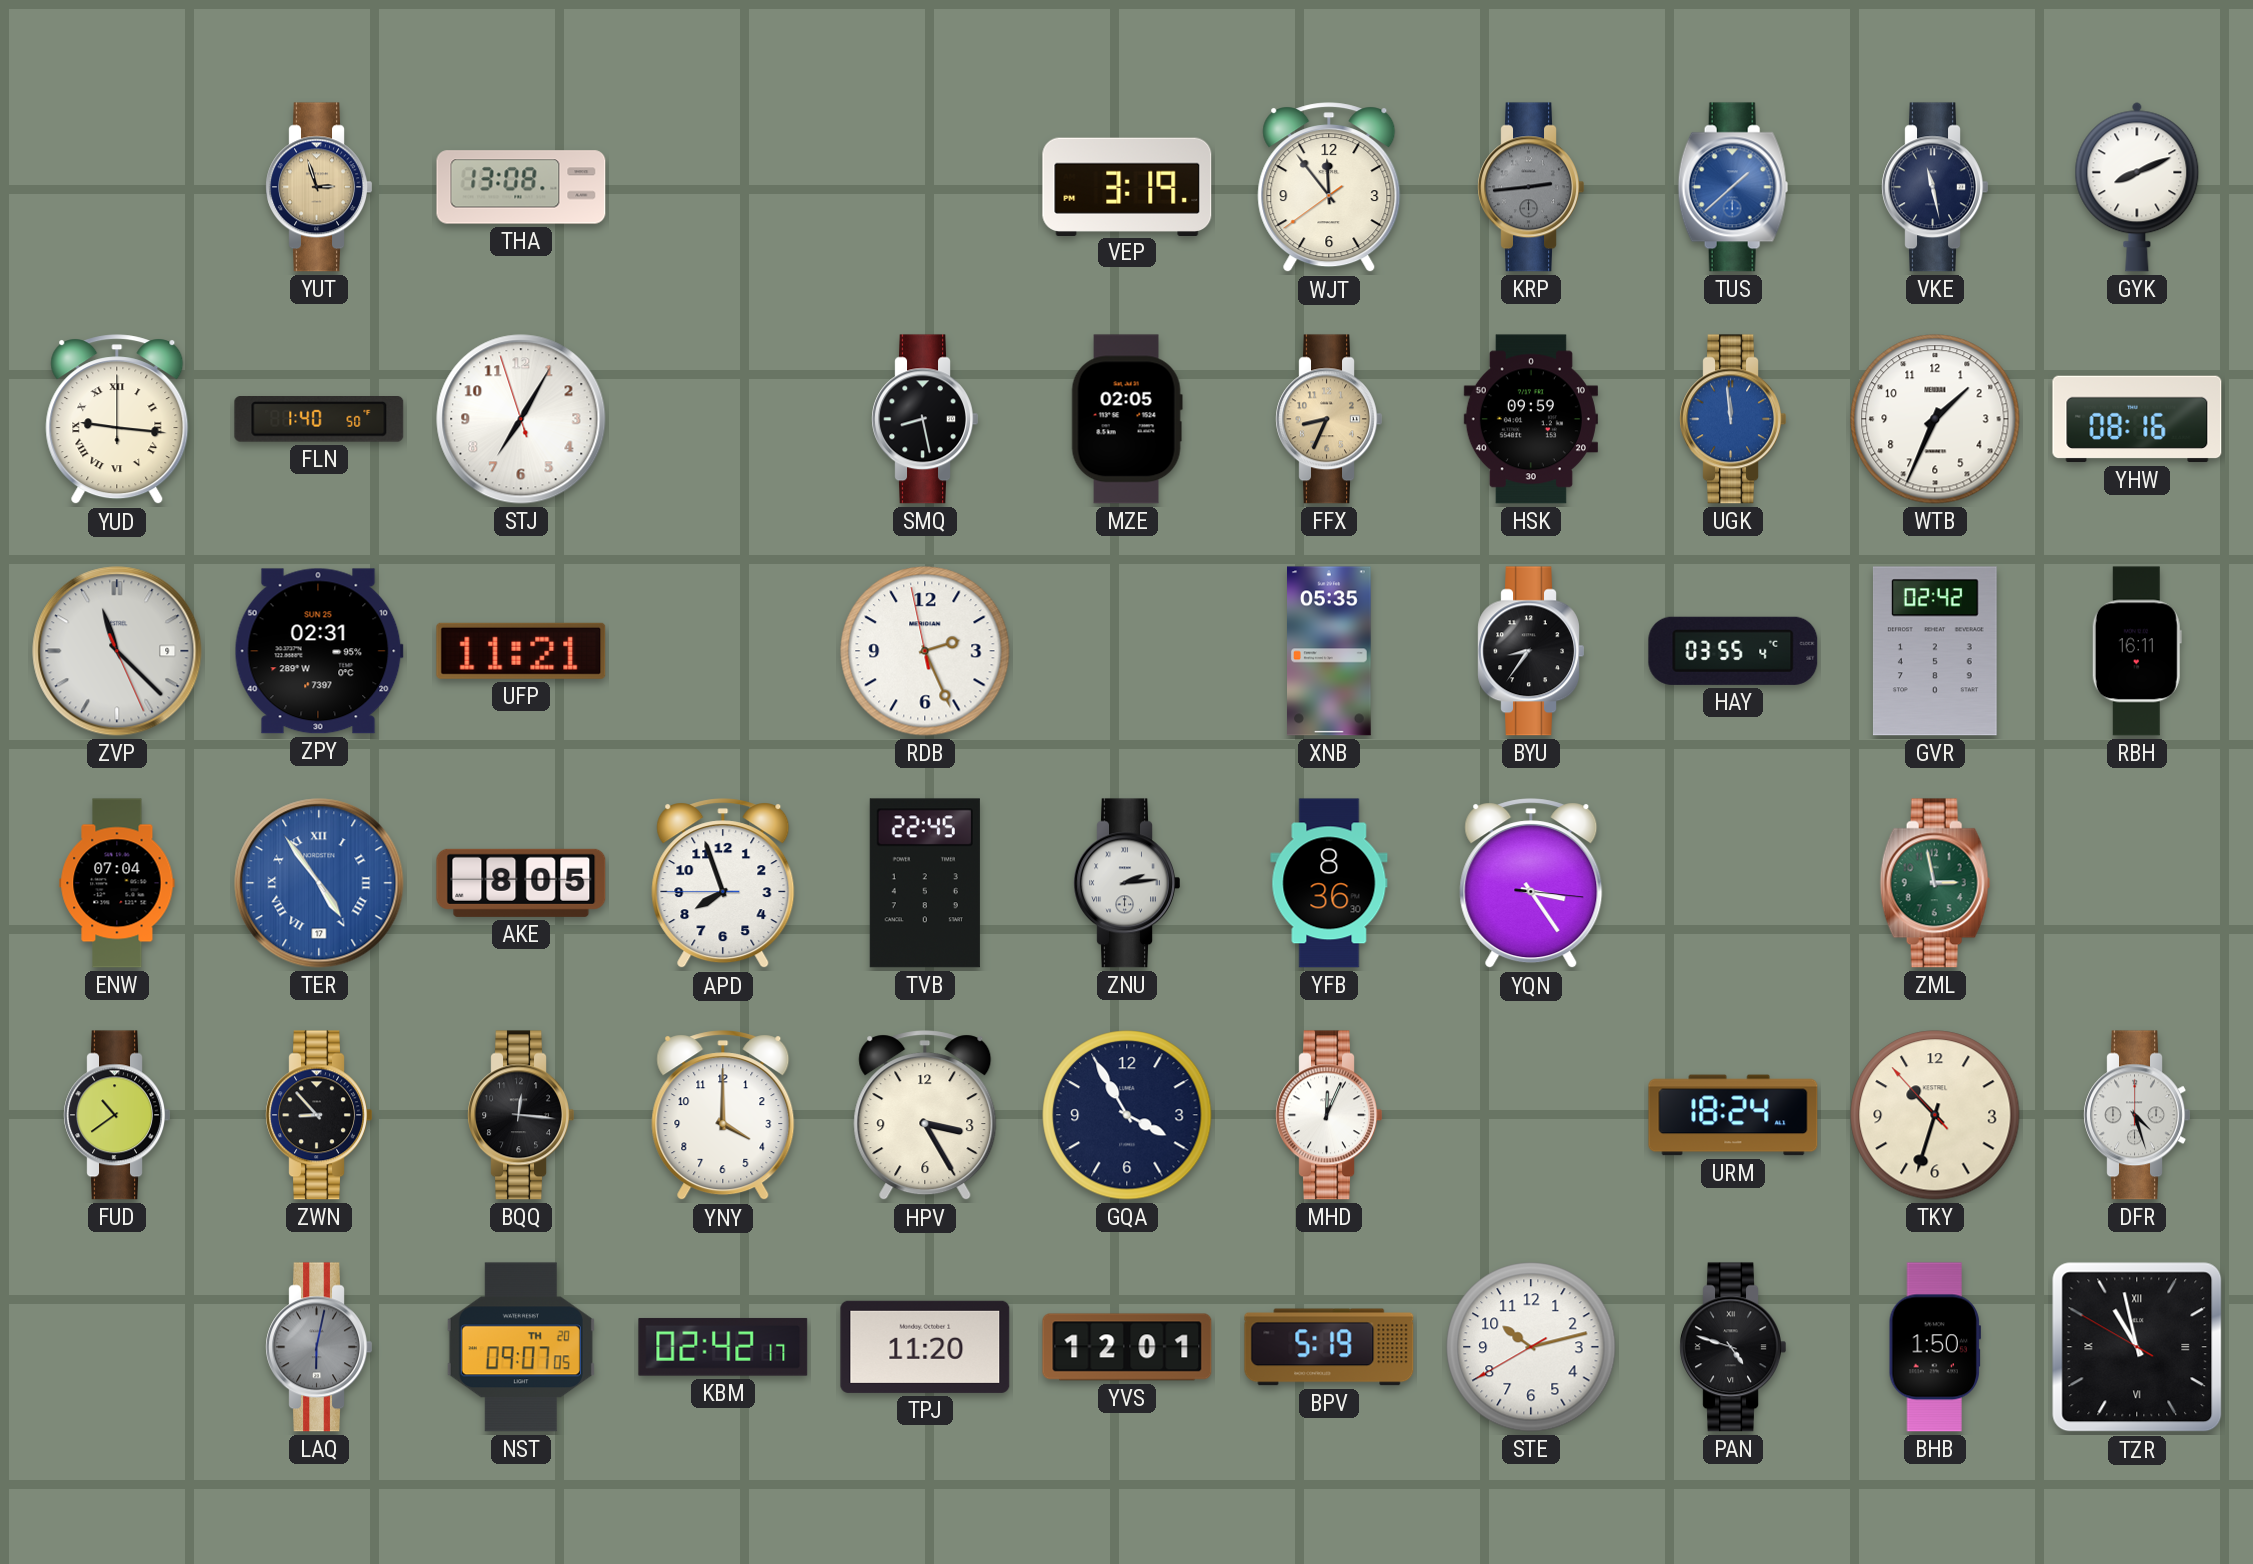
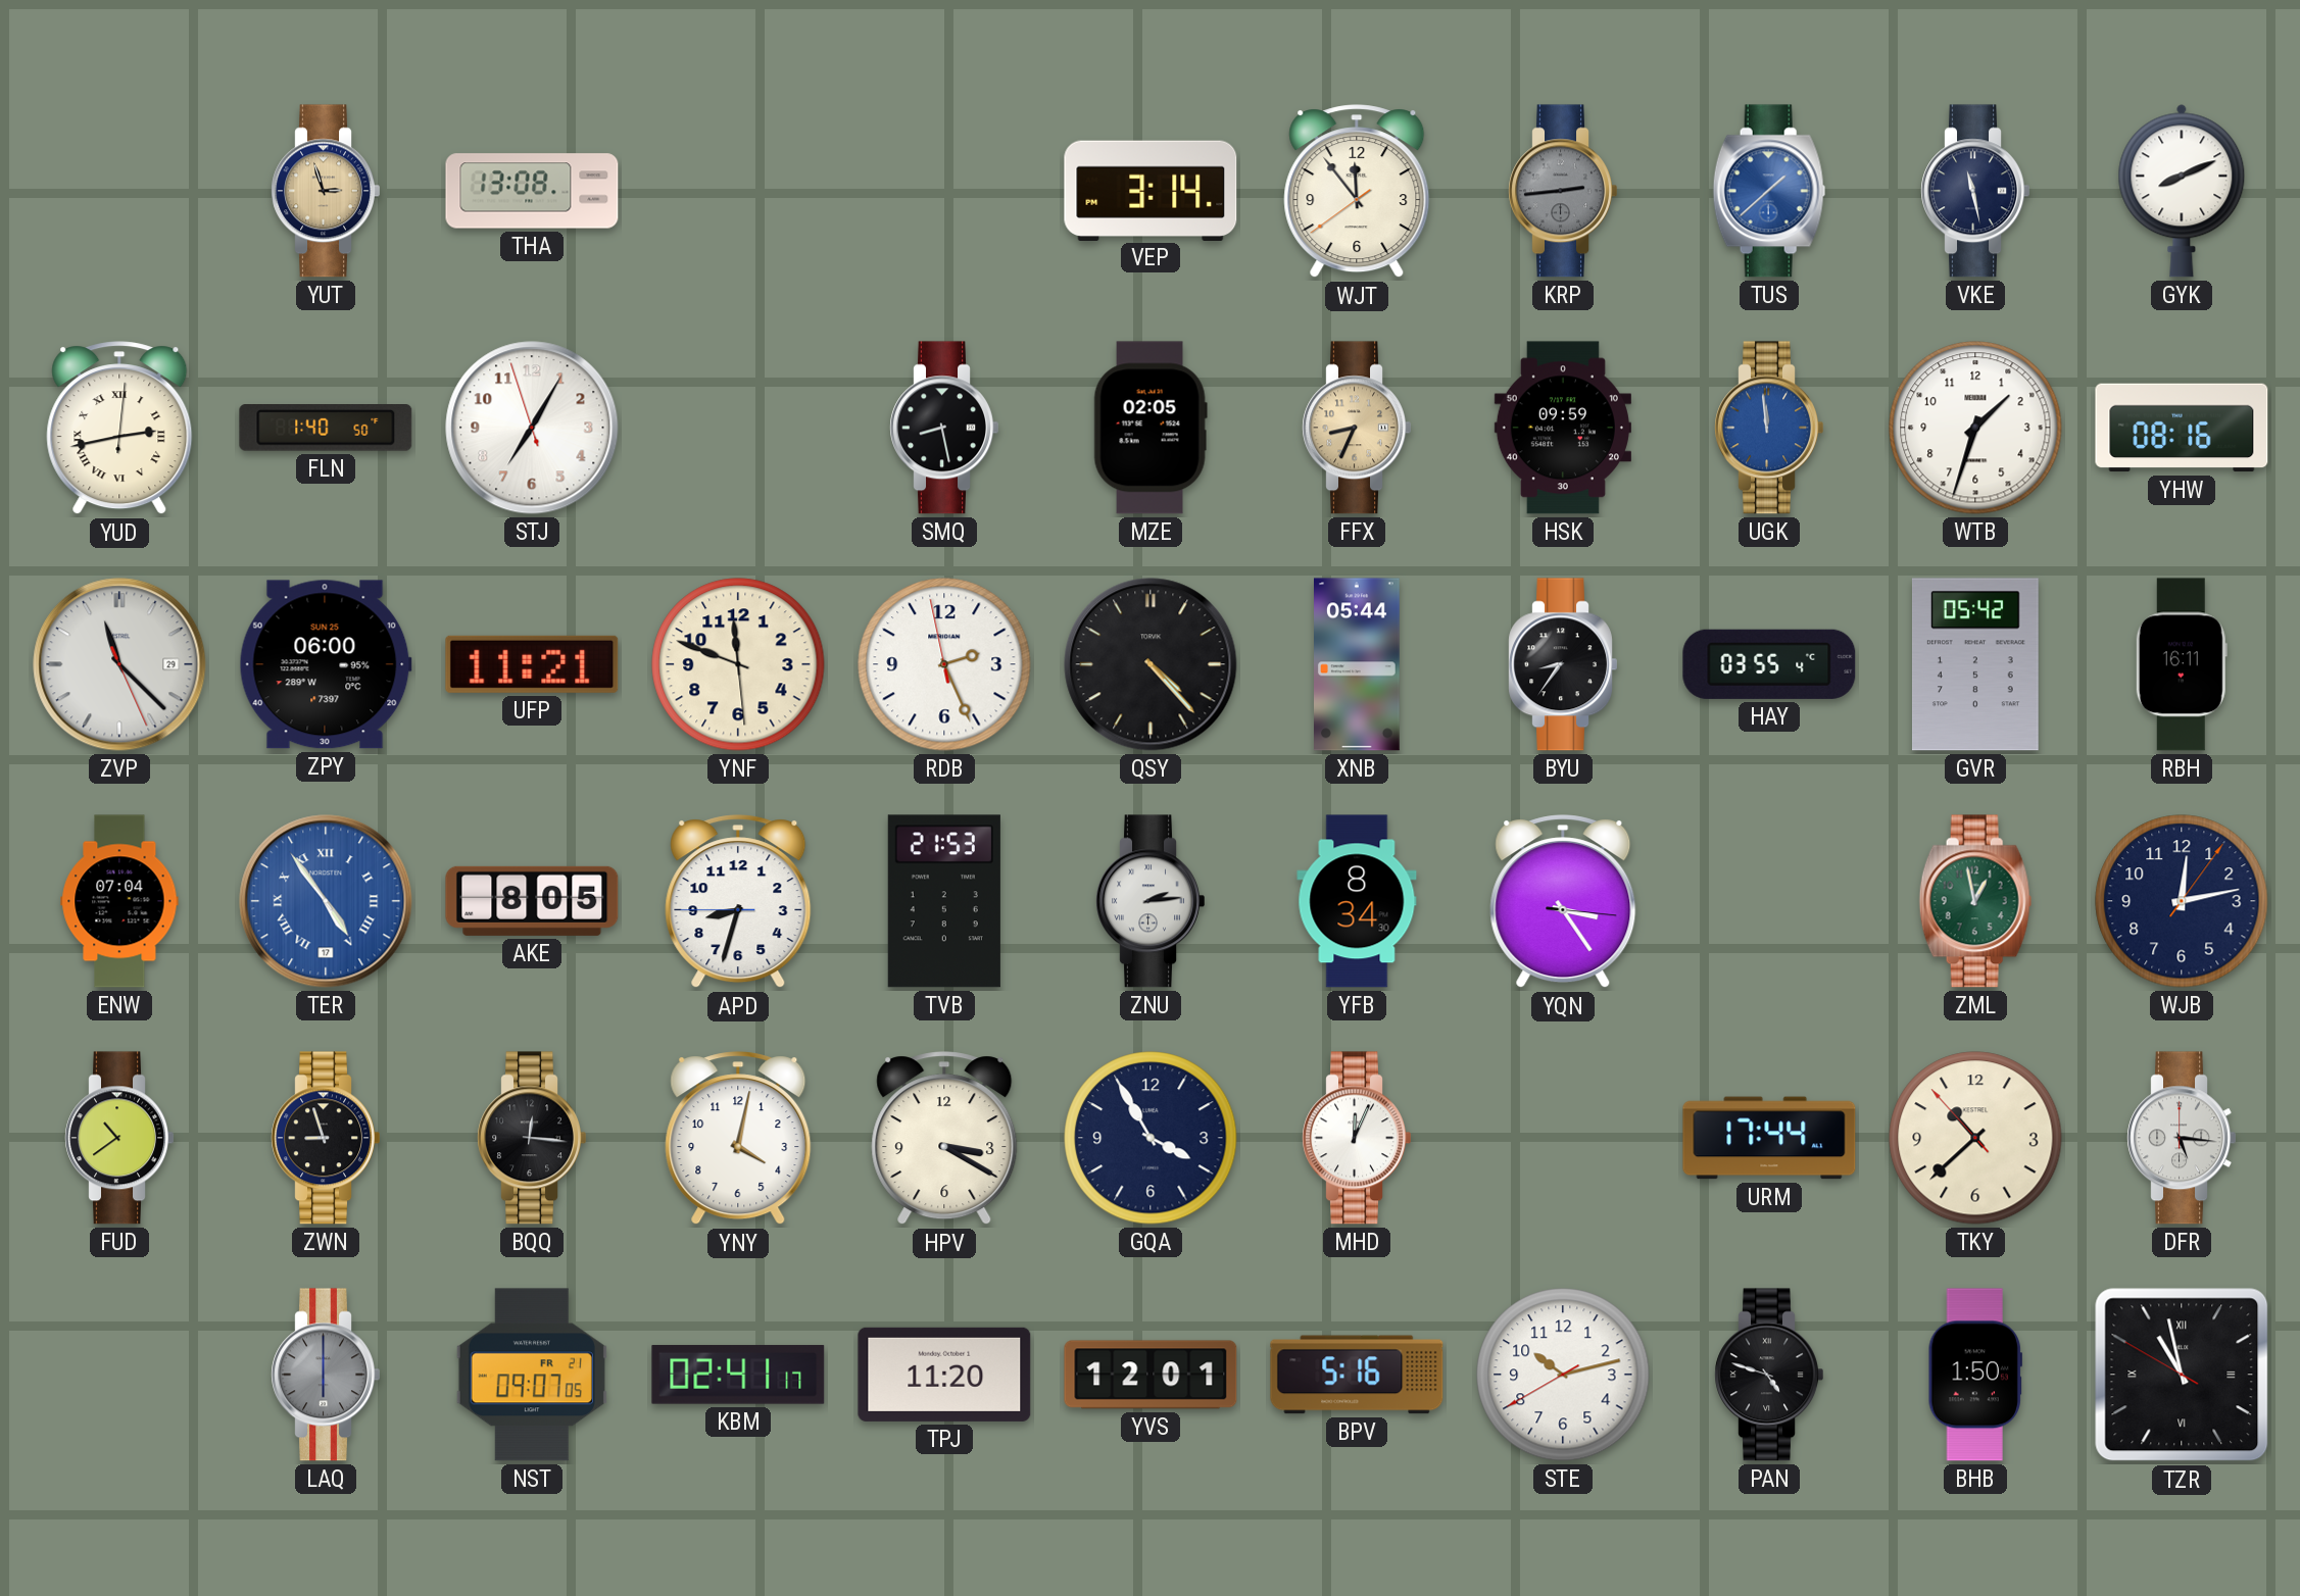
VEP: 3:19 -> 3:14 (1151, 190)
YUD: 9:16 -> 2:43 (119, 429)
WTB: 1:34 -> 1:33 (1975, 428)
ZVP date: 9 -> 29 (119, 664)
ZPY: 02:31 -> 06:00 (326, 664)
YNF: none -> 11:48 (738, 664)
QSY: none -> 4:23 (1151, 664)
XNB: 05:35 -> 05:44 (1358, 664)
GVR: 02:42 -> 05:42 (1975, 664)
APD: 7:56 -> 8:32 (738, 902)
TVB: 22:45 -> 21:53 (944, 901)
YFB: 8:36 -> 8:34 (1357, 901)
ZML: 2:58 -> 12:58 (1975, 901)
WJB: none -> 12:13 (2182, 901)
ZWN: 8:53 -> 8:57 (326, 1138)
YNY: 4:00 -> 4:02 (738, 1139)
HPV: 3:25 -> 3:20 (944, 1139)
URM: 18:24 -> 17:44 (1769, 1138)
TKY: 10:32 -> 10:37 (1975, 1138)
DFR: 4:27 -> 5:16 (2182, 1138)
LAQ: 6:02 -> 6:00 (326, 1375)
NST date: TH 20 -> FR 21 (532, 1375)
KBM: 02:42 -> 02:41 (738, 1375)
BPV: 5:19 -> 5:16 (1357, 1375)
